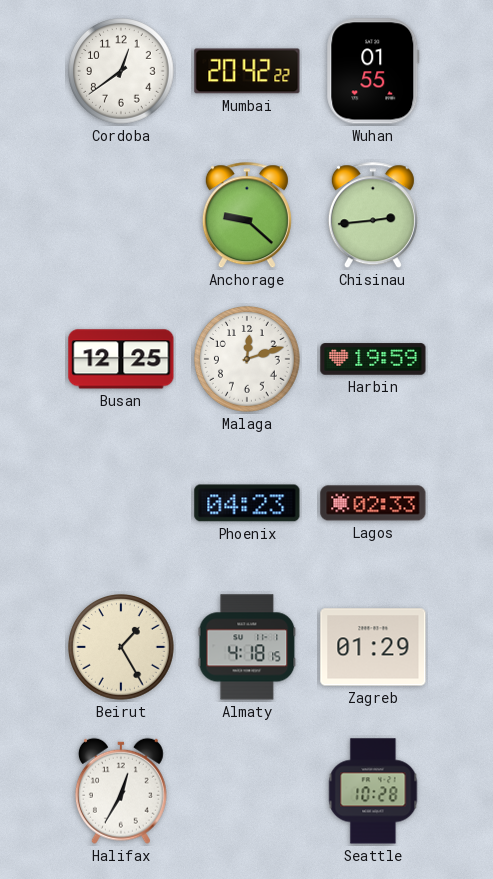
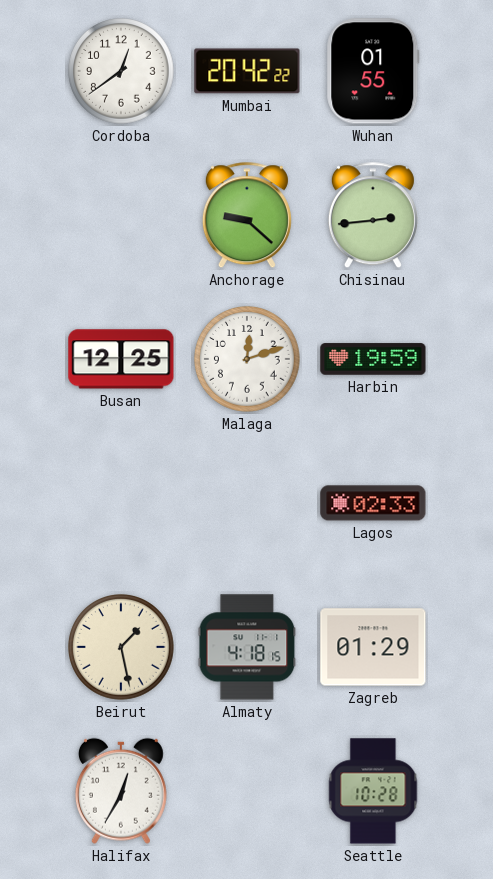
Phoenix: 04:23 -> none (247, 503)
Beirut: 1:25 -> 1:28 (122, 648)
